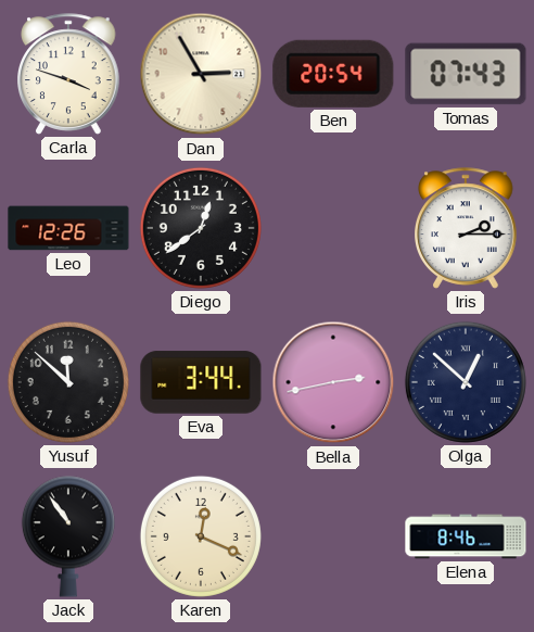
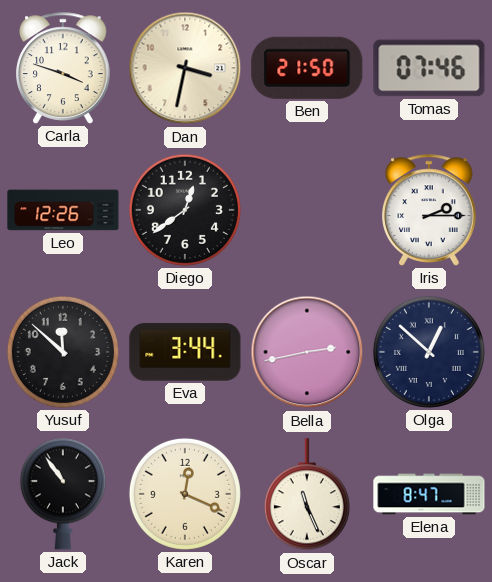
Dan: 2:55 -> 3:32 (185, 68)
Ben: 20:54 -> 21:50 (307, 68)
Tomas: 07:43 -> 07:46 (429, 68)
Oscar: none -> 11:26 (307, 495)
Elena: 8:46 -> 8:47 (429, 494)
